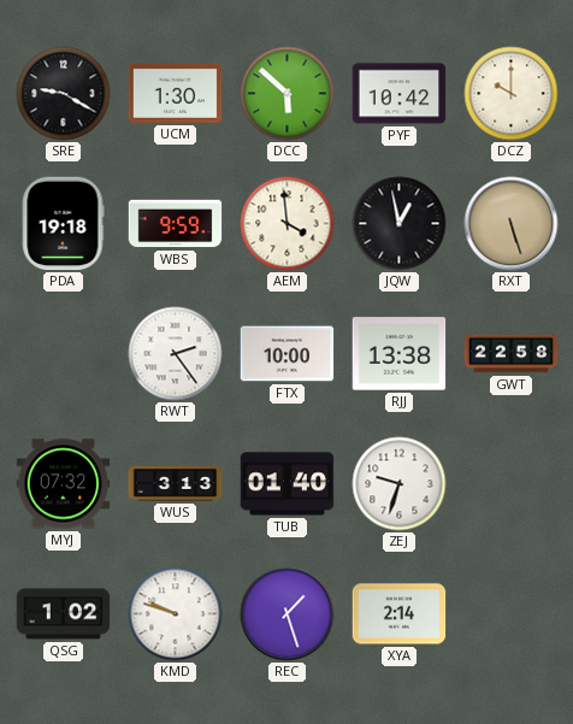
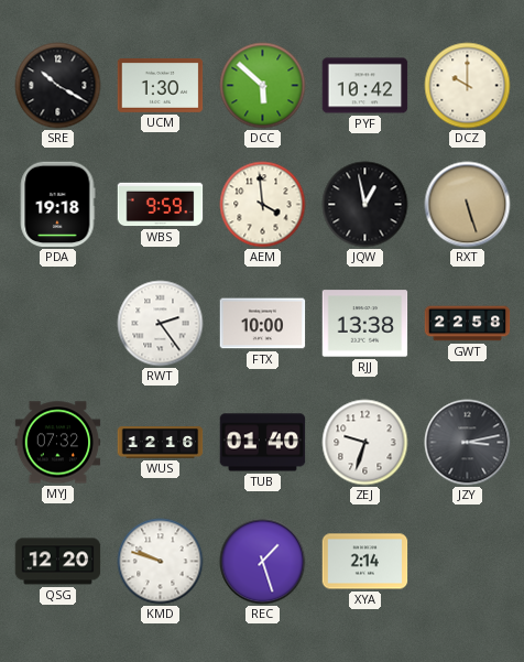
SRE: 9:20 -> 10:20 (58, 86)
WUS: 3:13 -> 12:16 (161, 443)
JZY: none -> 3:13 (468, 443)
QSG: 1:02 -> 12:20 (58, 562)
